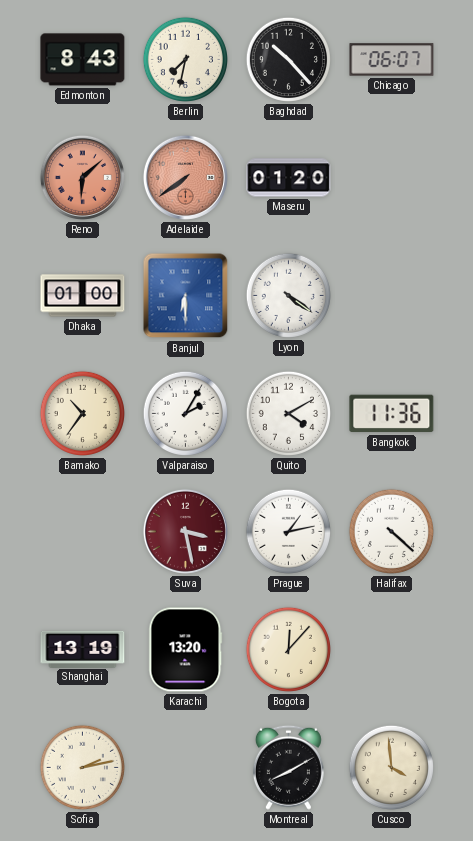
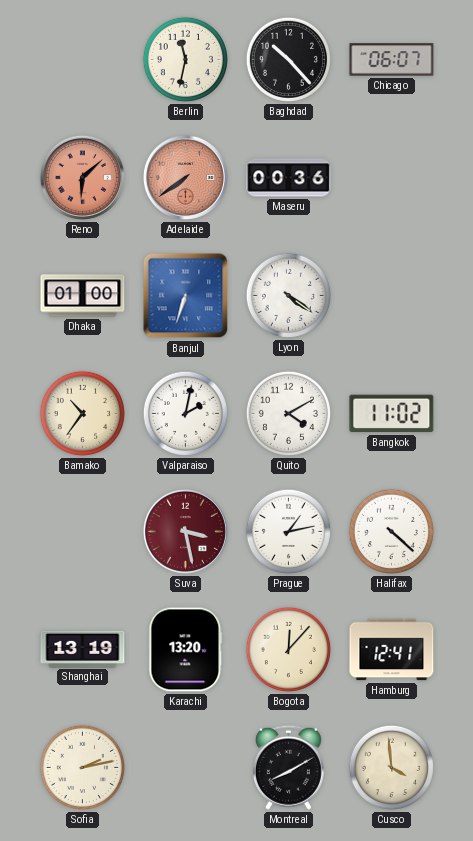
Edmonton: 8:43 -> none (83, 60)
Berlin: 7:32 -> 11:32 (185, 59)
Maseru: 01:20 -> 00:36 (289, 178)
Banjul: 6:30 -> 6:33 (186, 296)
Valparaiso: 2:05 -> 2:02 (185, 413)
Bangkok: 11:36 -> 11:02 (392, 414)
Hamburg: none -> 12:41 (392, 650)
